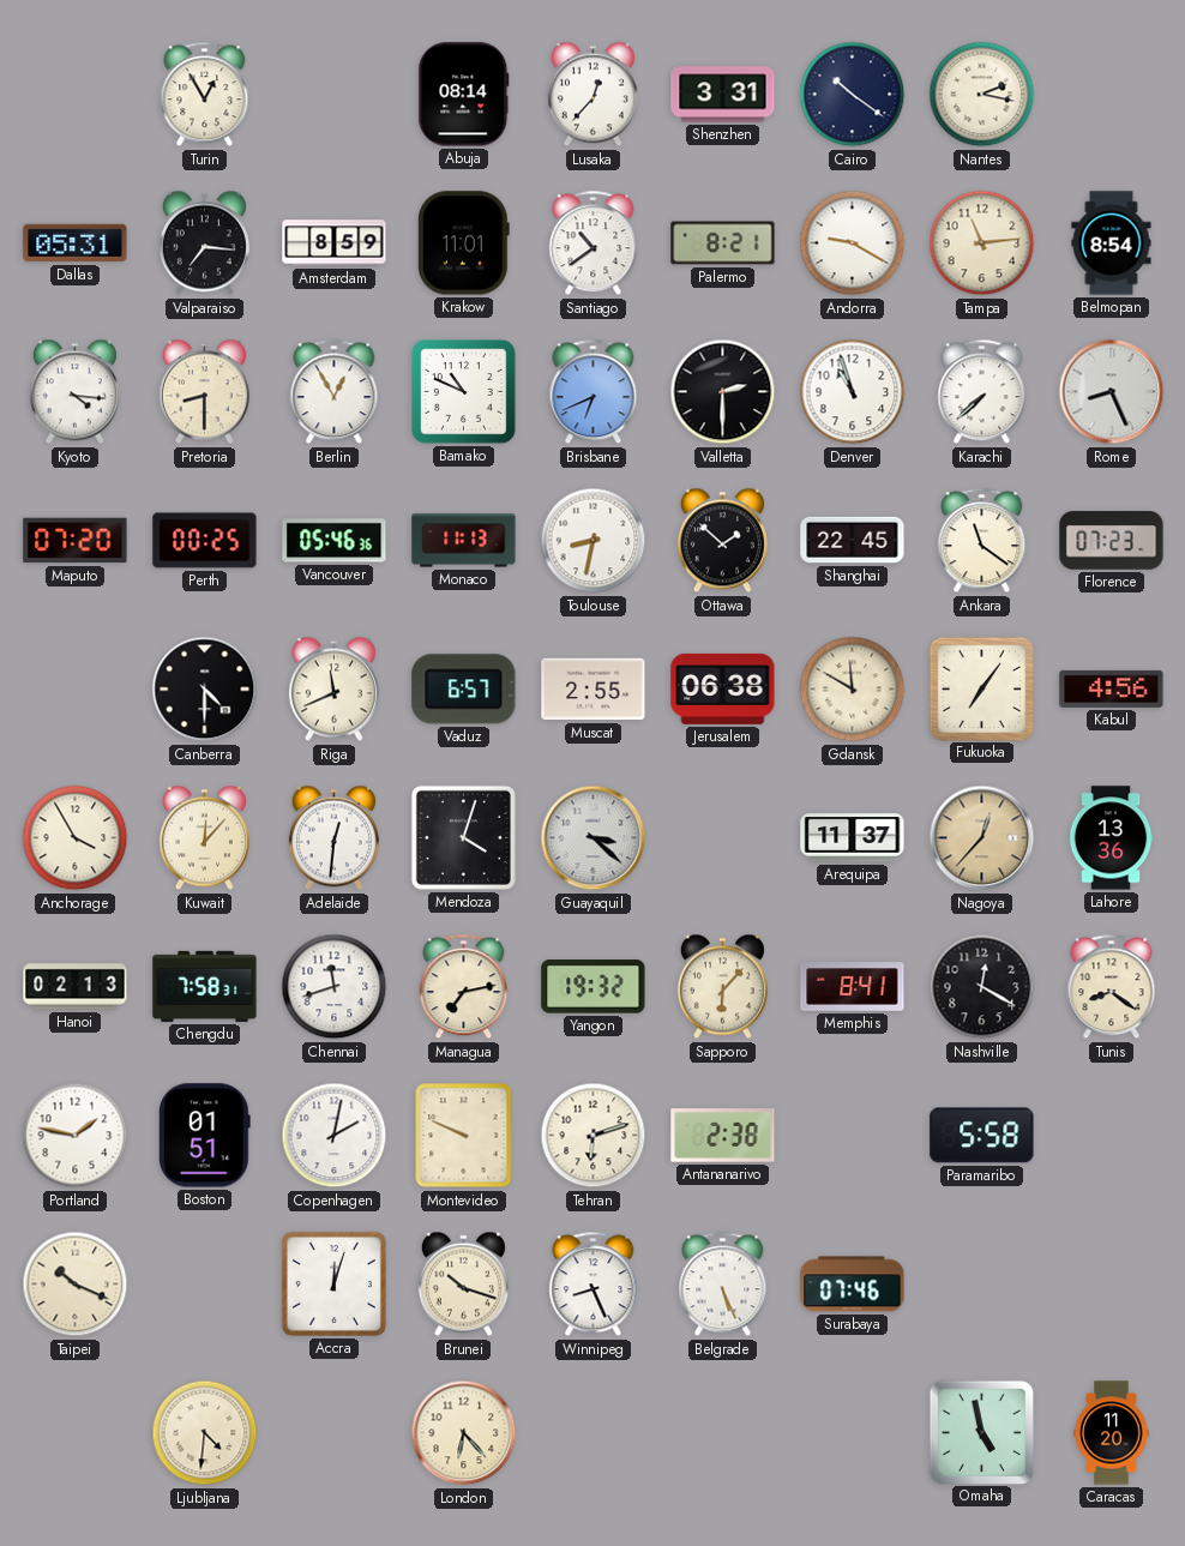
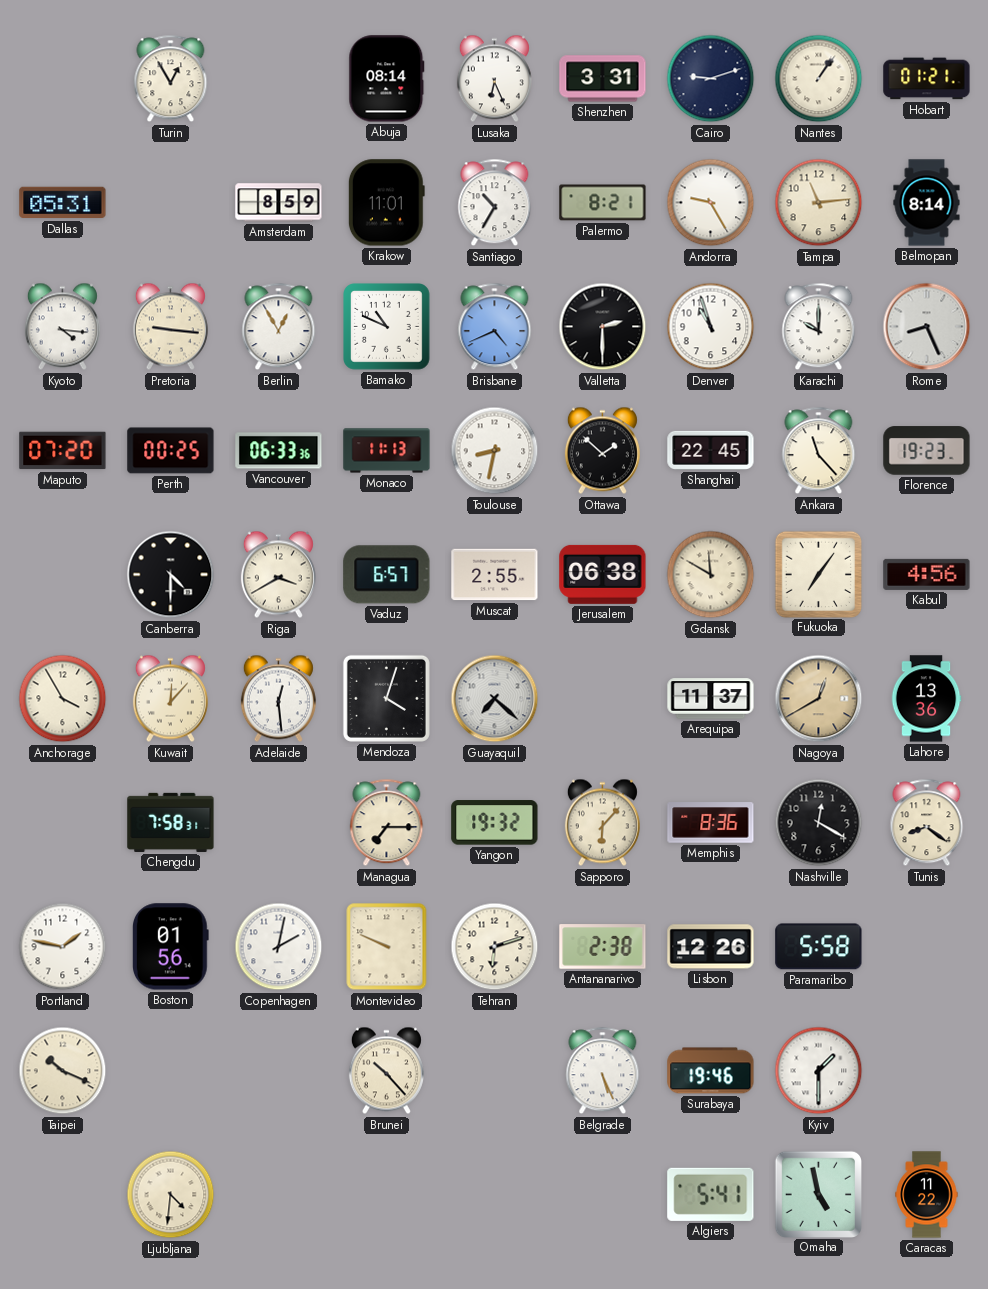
Lusaka: 12:37 -> 6:26 (494, 79)
Cairo: 10:21 -> 9:12 (711, 79)
Nantes: 2:17 -> 1:06 (819, 79)
Hobart: none -> 01:21 (927, 79)
Valparaiso: 7:16 -> none (204, 243)
Santiago: 10:39 -> 10:35 (495, 203)
Andorra: 9:20 -> 9:25 (711, 203)
Belmopan: 8:54 -> 8:14 (927, 203)
Pretoria: 8:30 -> 9:16 (170, 327)
Brisbane: 6:41 -> 4:41 (495, 327)
Karachi: 7:38 -> 10:00 (819, 327)
Vancouver: 05:46 -> 06:33 (279, 451)
Ankara: 11:21 -> 11:23 (819, 451)
Florence: 07:23 -> 19:23 (927, 451)
Riga: 11:41 -> 3:40 (278, 575)
Adelaide: 12:31 -> 12:29 (278, 699)
Guayaquil: 3:22 -> 7:22 (495, 699)
Nagoya: 12:37 -> 12:40 (819, 699)
Hanoi: 02:13 -> none (76, 987)
Chennai: 11:42 -> none (335, 987)
Managua: 7:13 -> 7:15 (387, 823)
Memphis: 8:41 -> 8:36 (711, 823)
Boston: 01:51 -> 01:56 (170, 947)
Lisbon: none -> 12:26 (711, 947)
Accra: 12:03 -> none (333, 1283)
Brunei: 10:18 -> 10:23 (386, 1071)
Winnipeg: 8:26 -> none (594, 1285)
Surabaya: 07:46 -> 19:46 (711, 1071)
Kyiv: none -> 1:30 (819, 1071)
London: 6:23 -> none (464, 1433)
Algiers: none -> 5:41 (711, 1194)
Caracas: 11:20 -> 11:22 (927, 1195)
